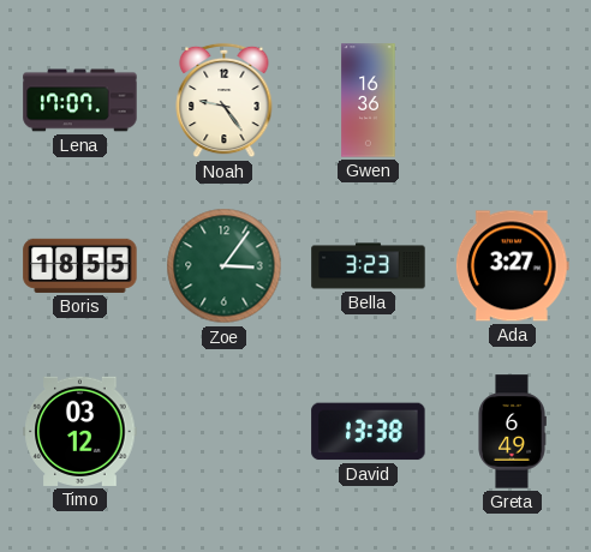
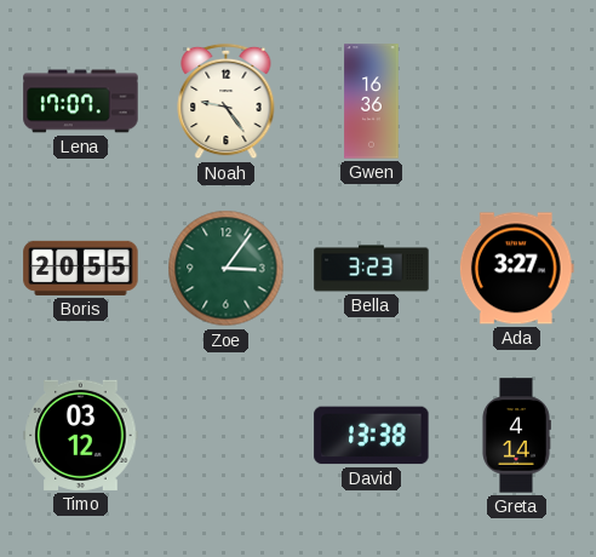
Boris: 18:55 -> 20:55 (81, 268)
Greta: 6:49 -> 4:14 (516, 436)
